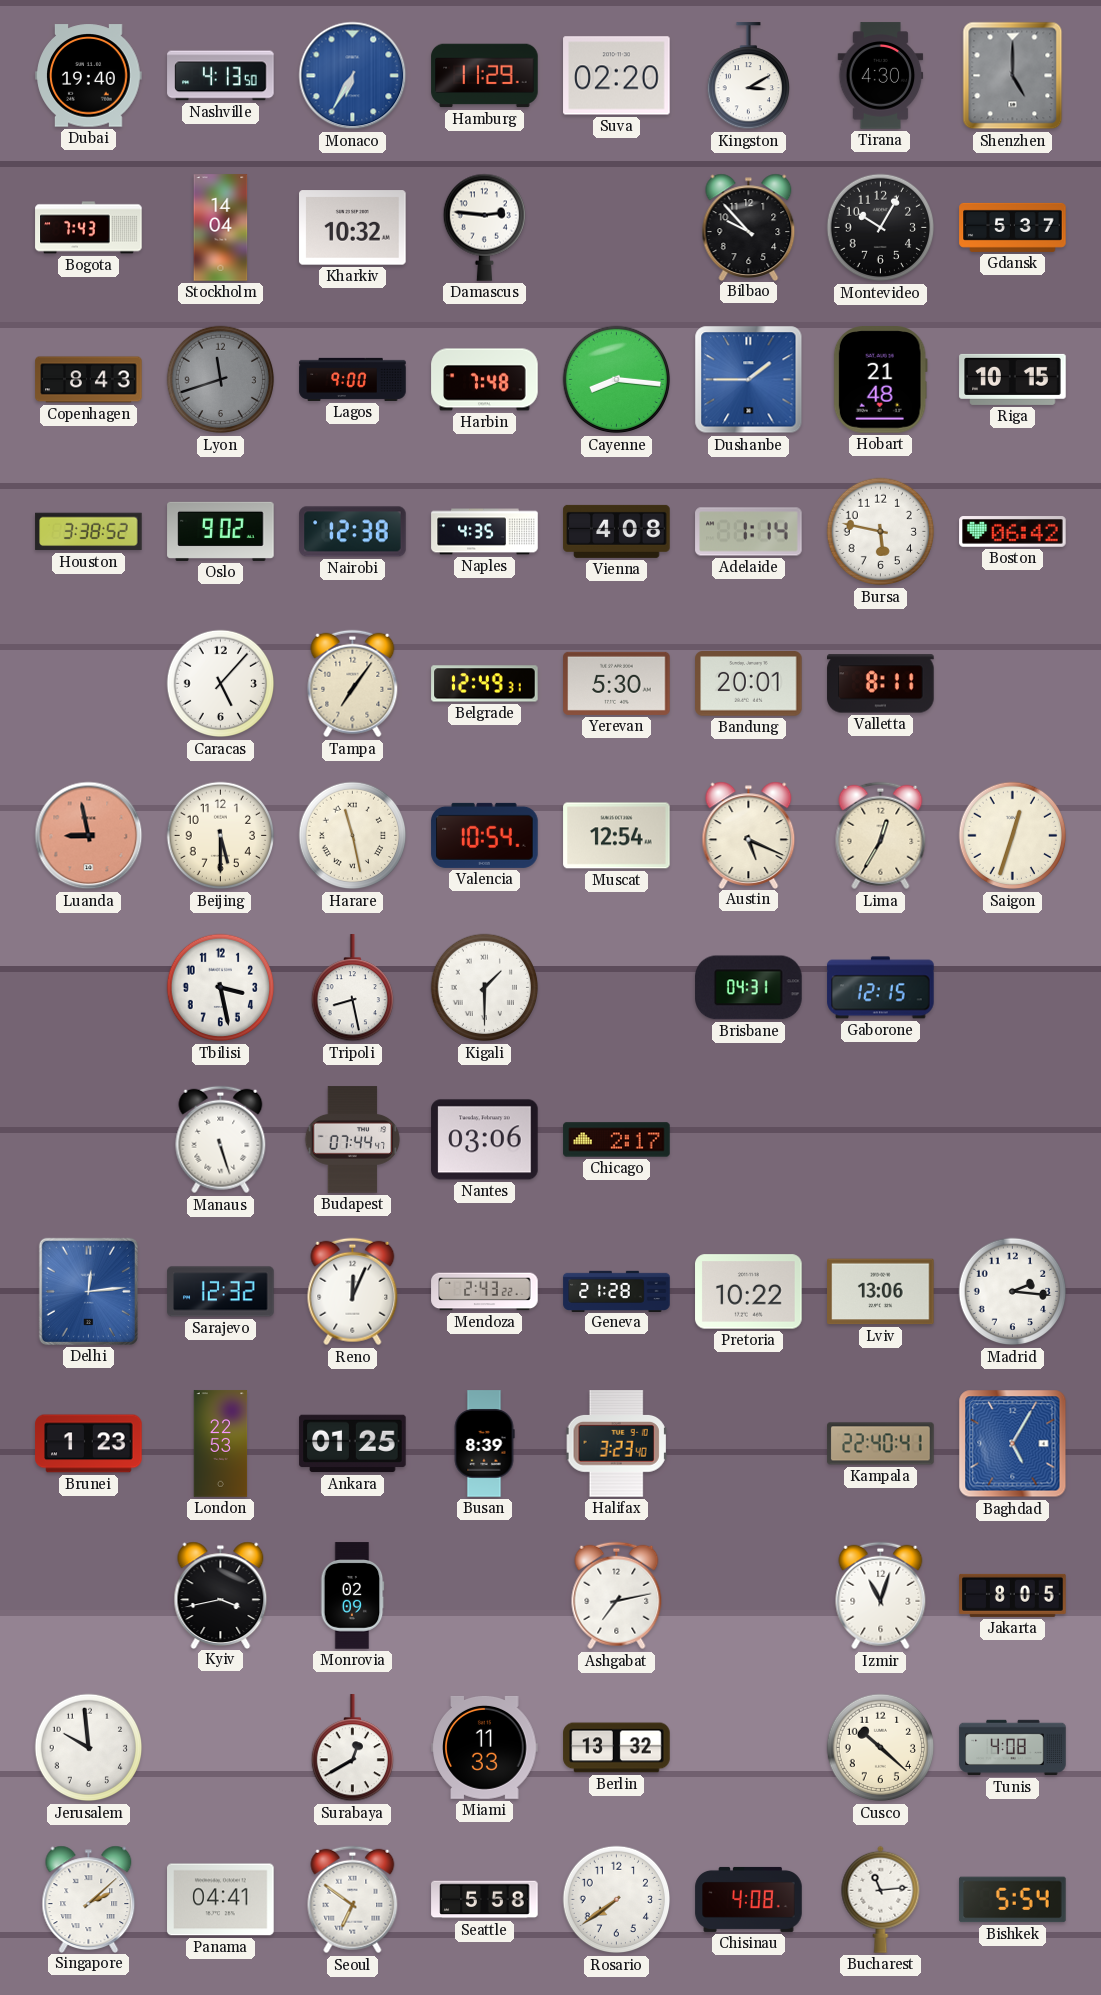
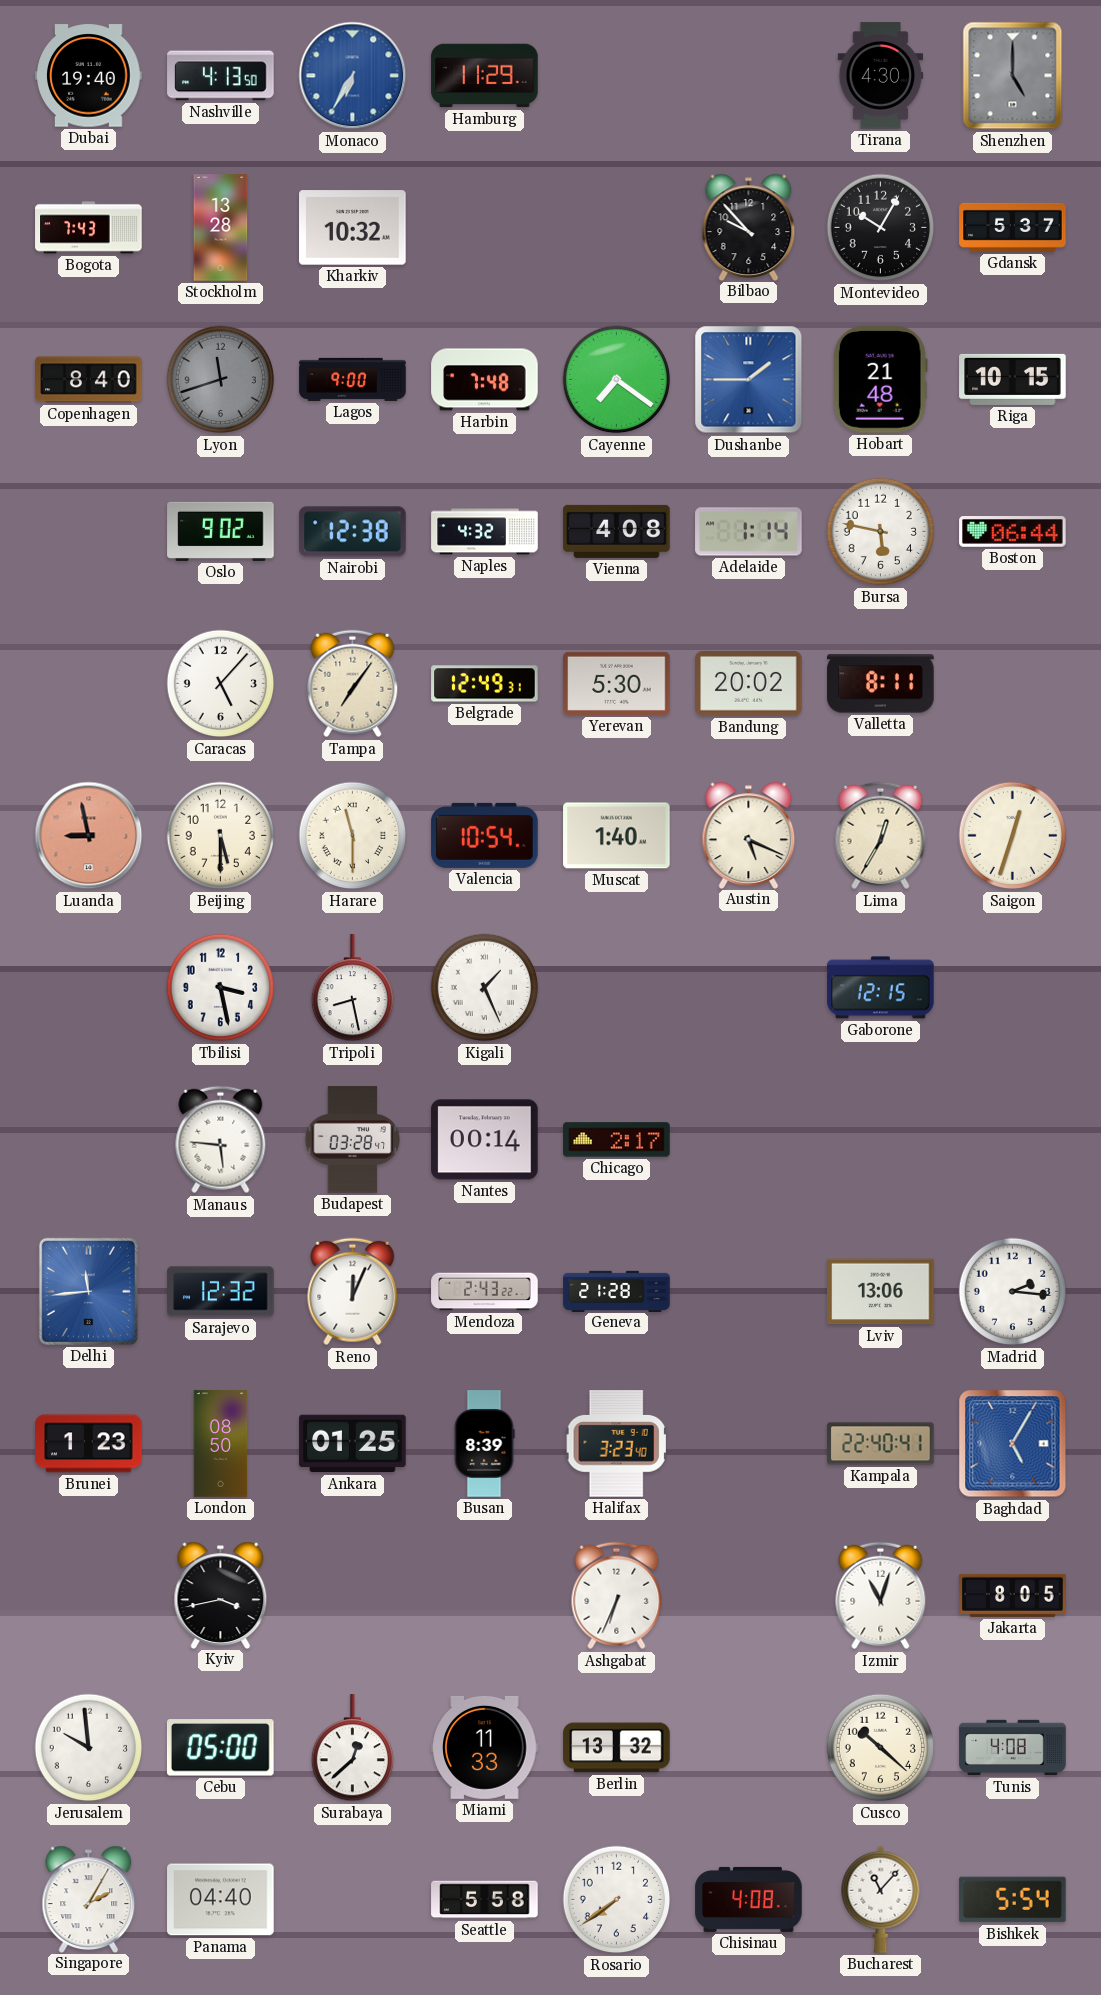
Suva: 02:20 -> none (617, 76)
Kingston: 3:10 -> none (748, 76)
Stockholm: 14:04 -> 13:28 (221, 228)
Damascus: 2:46 -> none (484, 227)
Copenhagen: 8:43 -> 8:40 (89, 380)
Cayenne: 8:16 -> 7:21 (617, 380)
Houston: 3:38 -> none (89, 532)
Naples: 4:35 -> 4:32 (485, 532)
Boston: 06:42 -> 06:44 (1013, 532)
Bandung: 20:01 -> 20:02 (749, 684)
Harare: 11:28 -> 11:30 (353, 836)
Muscat: 12:54 -> 1:40 (617, 836)
Kigali: 1:30 -> 1:26 (485, 988)
Brisbane: 04:31 -> none (749, 988)
Manaus: 5:27 -> 5:46 (221, 1140)
Budapest: 07:44 -> 03:28 (353, 1140)
Nantes: 03:06 -> 00:14 (485, 1140)
Delhi: 12:14 -> 11:44 (88, 1291)
Pretoria: 10:22 -> none (749, 1292)
London: 22:53 -> 08:50 (221, 1444)
Monrovia: 02:09 -> none (352, 1596)
Ashgabat: 7:13 -> 6:34 (617, 1596)
Cebu: none -> 05:00 (220, 1748)
Surabaya: 12:40 -> 12:38 (352, 1748)
Singapore: 2:08 -> 2:05 (89, 1899)
Panama: 04:41 -> 04:40 (221, 1900)
Seoul: 6:51 -> none (353, 1900)
Bucharest: 11:14 -> 11:07 (881, 1899)
